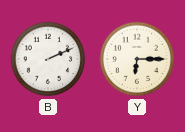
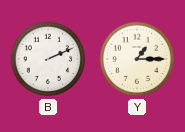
Y: 6:15 -> 1:15 (137, 59)
